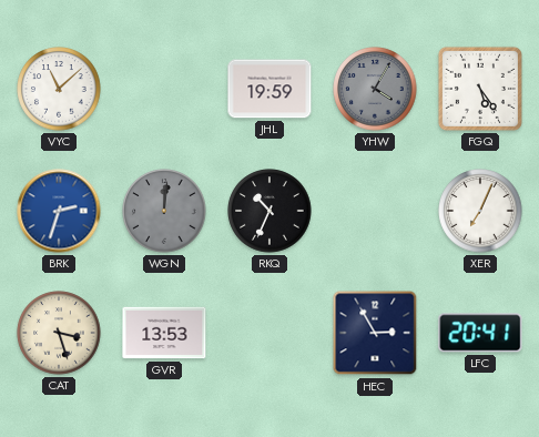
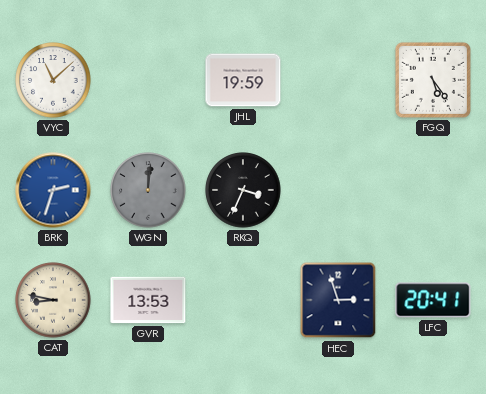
YHW: 4:05 -> none (375, 89)
RKQ: 10:34 -> 3:34 (243, 190)
XER: 7:04 -> none (480, 211)
CAT: 3:27 -> 8:47 (53, 300)
HEC: 2:55 -> 2:57 (338, 300)
